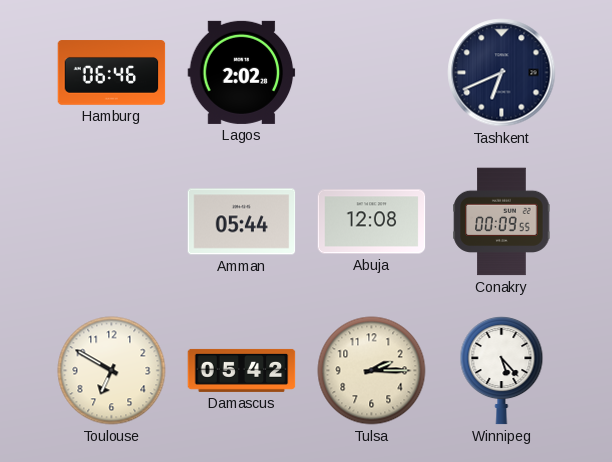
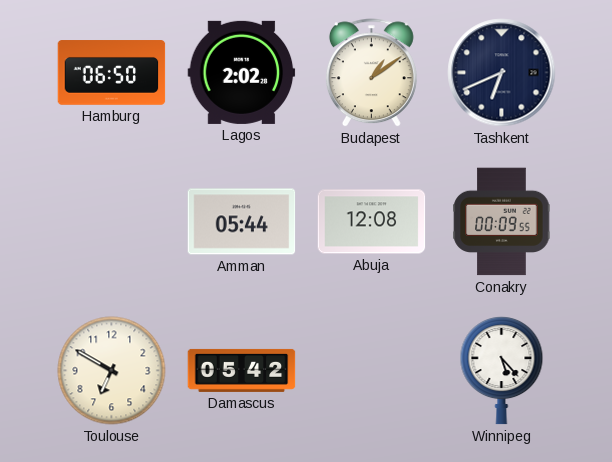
Hamburg: 06:46 -> 06:50 (112, 73)
Budapest: none -> 1:09 (371, 73)
Tulsa: 2:15 -> none (372, 371)
